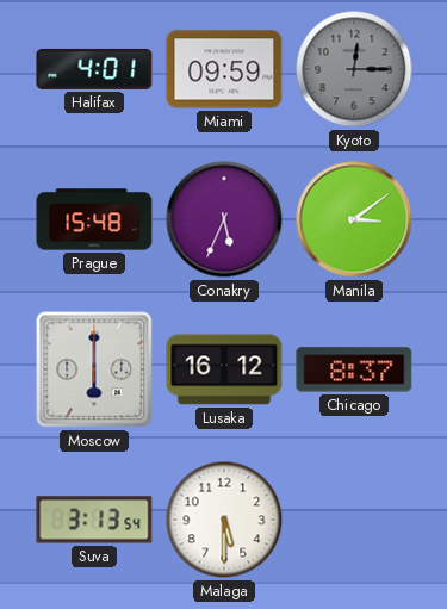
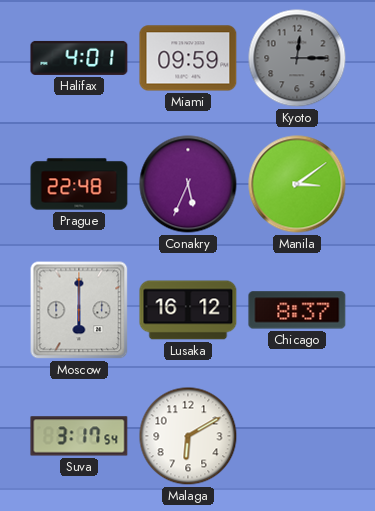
Prague: 15:48 -> 22:48 (79, 184)
Suva: 3:13 -> 3:17 (79, 436)
Malaga: 5:30 -> 6:10 (188, 436)
